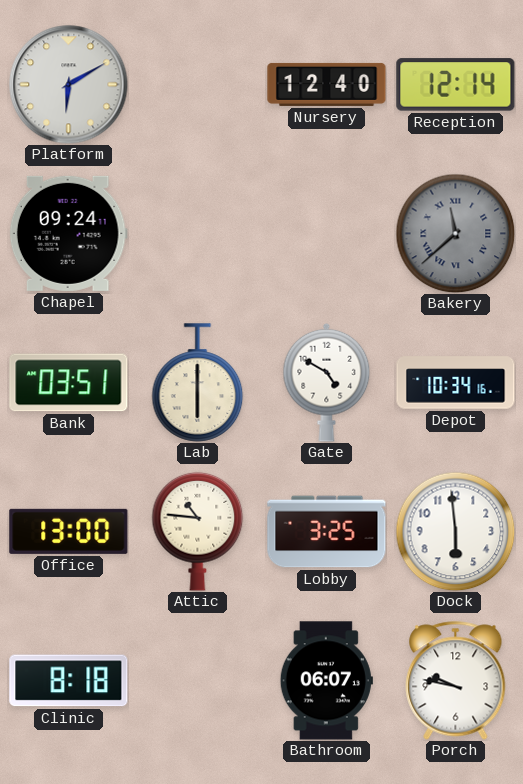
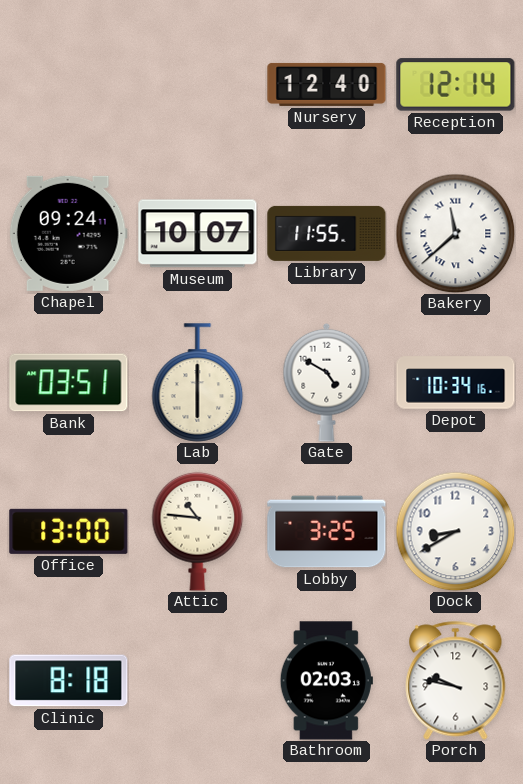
Platform: 6:10 -> none (69, 85)
Museum: none -> 10:07 (198, 234)
Library: none -> 11:55 (327, 233)
Bakery dial: grey -> white (455, 233)
Dock: 5:59 -> 8:40 (455, 531)
Bathroom: 06:07 -> 02:03 (326, 681)
